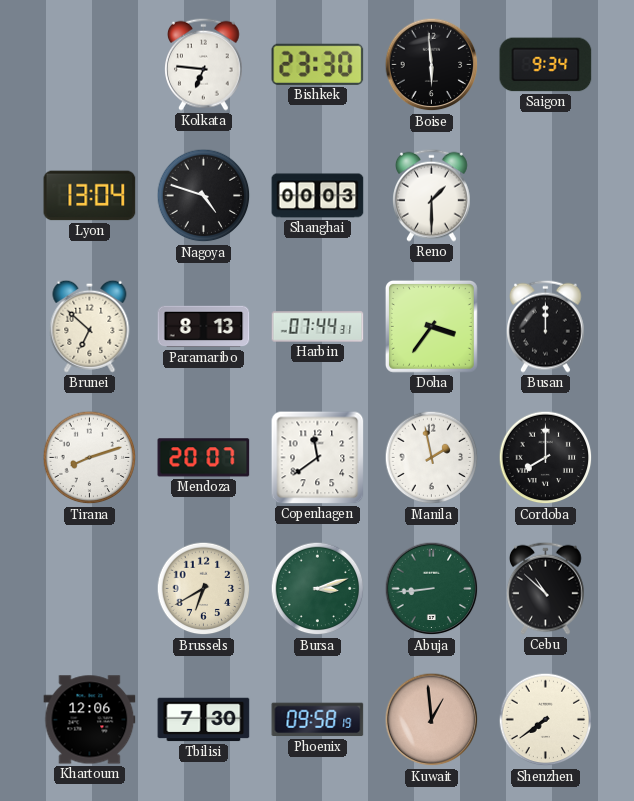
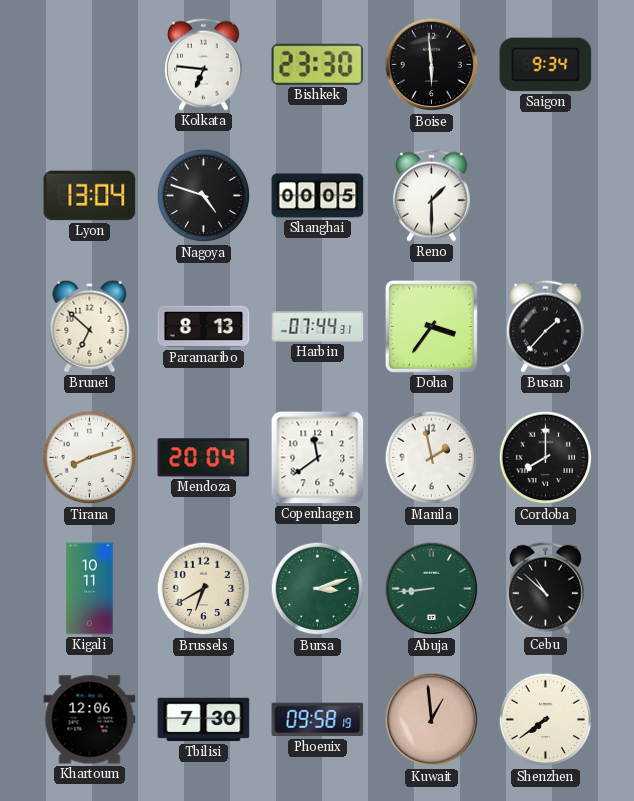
Shanghai: 00:03 -> 00:05 (318, 196)
Busan: 12:00 -> 1:37 (546, 326)
Mendoza: 20:07 -> 20:04 (204, 458)
Kigali: none -> 10:11 (90, 589)
